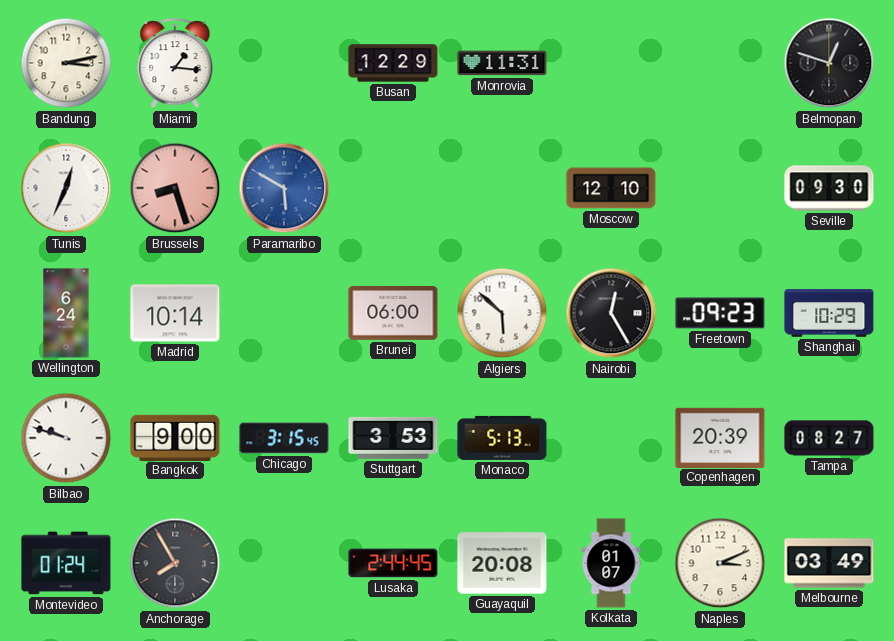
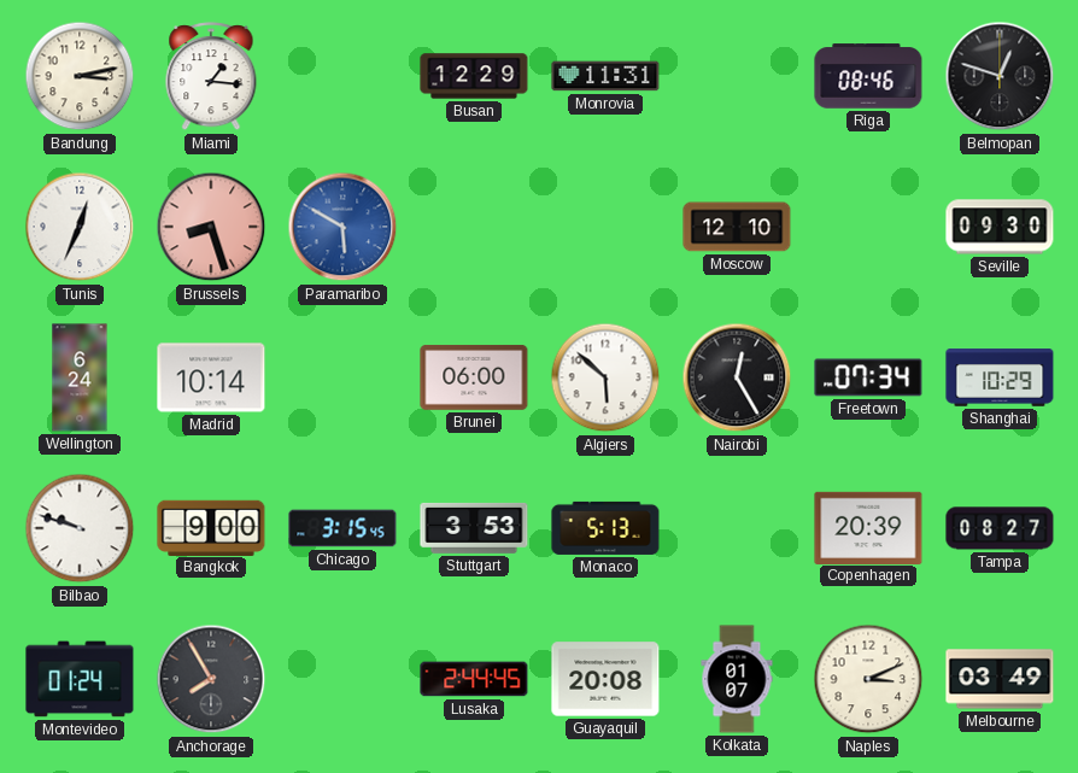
Riga: none -> 08:46 (868, 76)
Freetown: 09:23 -> 07:34 (868, 377)
